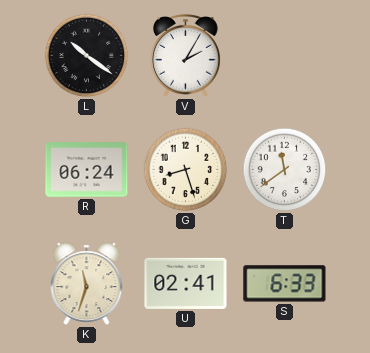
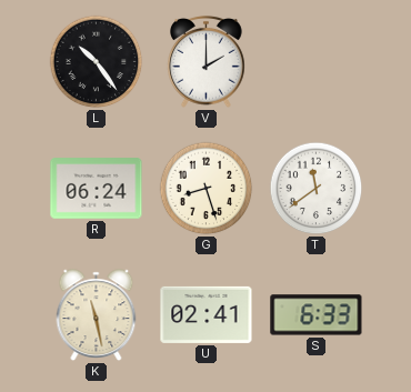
L: 10:21 -> 10:24 (97, 62)
V: 2:05 -> 2:00 (207, 61)
K: 11:33 -> 11:28 (97, 315)
